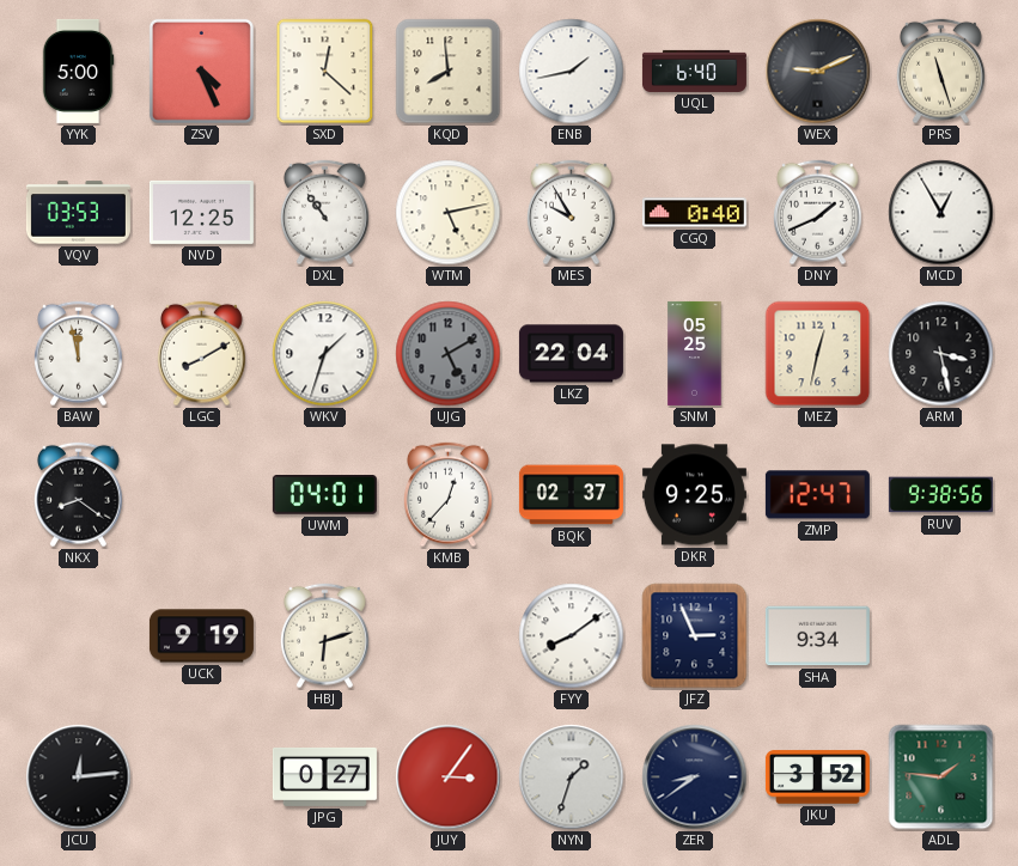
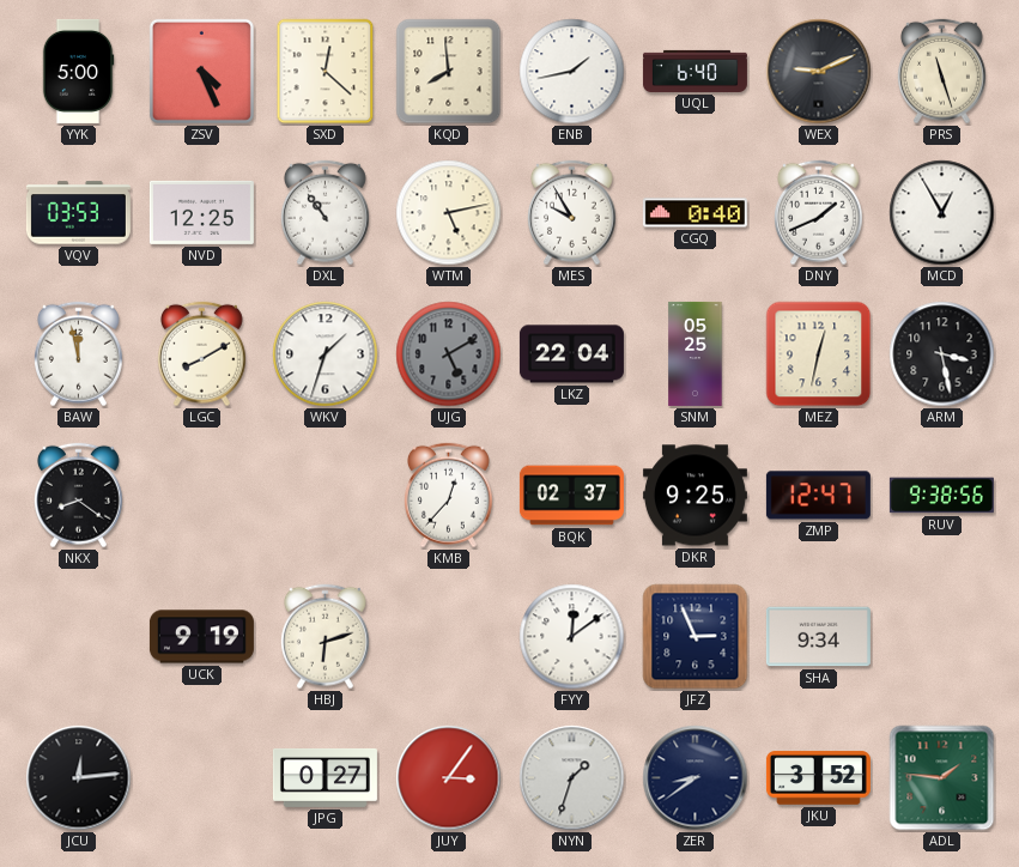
UWM: 04:01 -> none (324, 495)
FYY: 8:09 -> 12:09 (572, 637)
